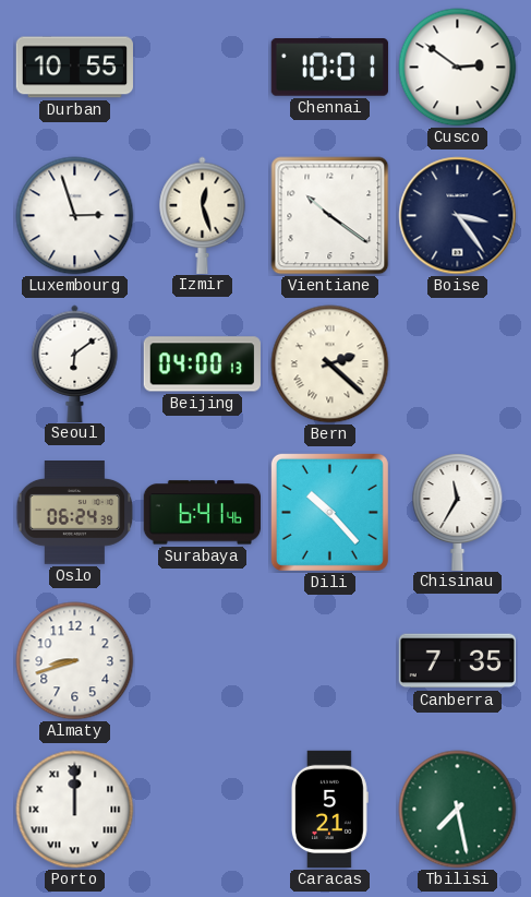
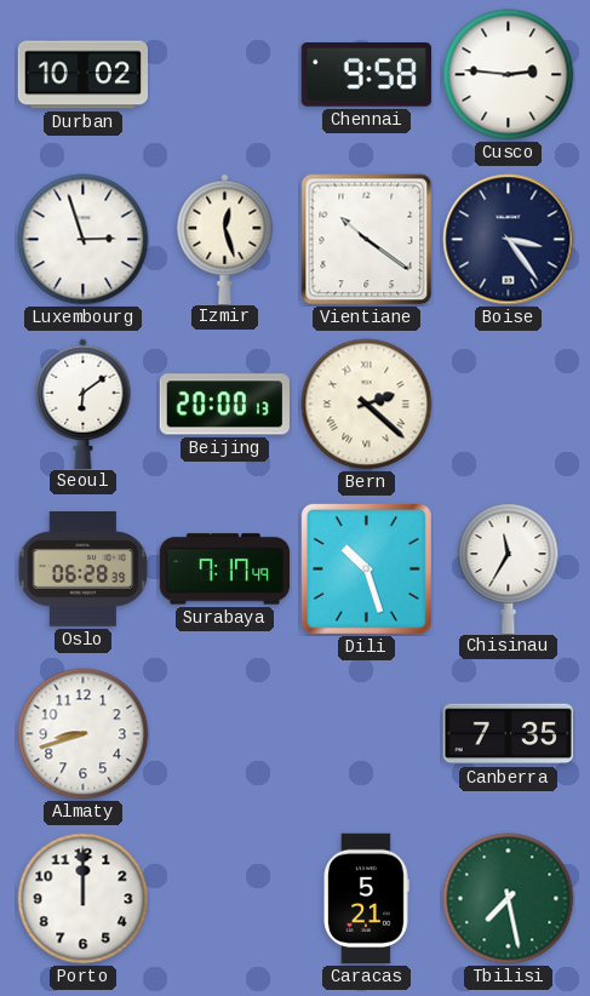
Durban: 10:55 -> 10:02 (82, 75)
Chennai: 10:01 -> 9:58 (366, 75)
Cusco: 2:51 -> 2:46 (509, 75)
Beijing: 04:00 -> 20:00 (224, 405)
Oslo: 06:24 -> 06:28 (84, 569)
Surabaya: 6:41 -> 7:17 (224, 569)
Dili: 10:23 -> 10:27 (366, 568)
Porto numerals: Roman -> Arabic (84, 899)
